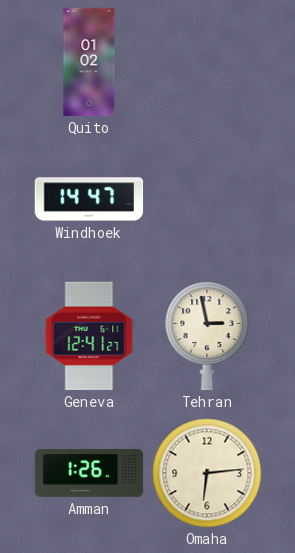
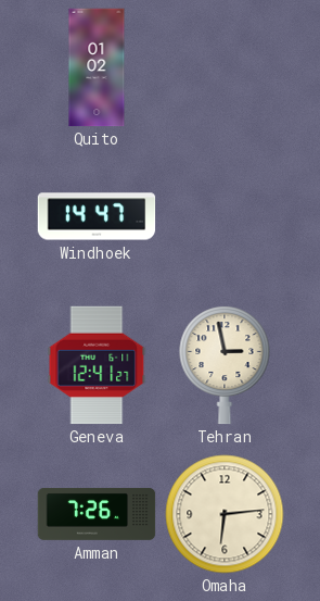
Amman: 1:26 -> 7:26 (97, 514)
